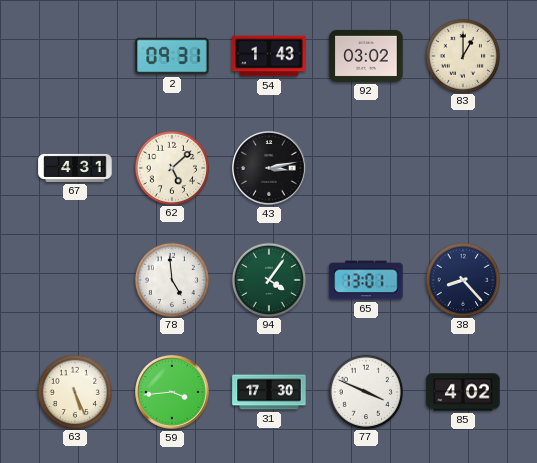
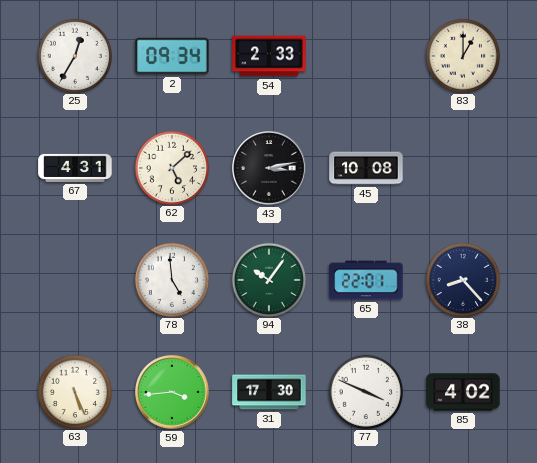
25: none -> 12:35 (74, 55)
2: 09:31 -> 09:34 (172, 56)
54: 1:43 -> 2:33 (269, 56)
92: 03:02 -> none (366, 56)
45: none -> 10:08 (366, 168)
94: 4:06 -> 10:06 (268, 279)
65: 13:01 -> 22:01 (366, 280)
